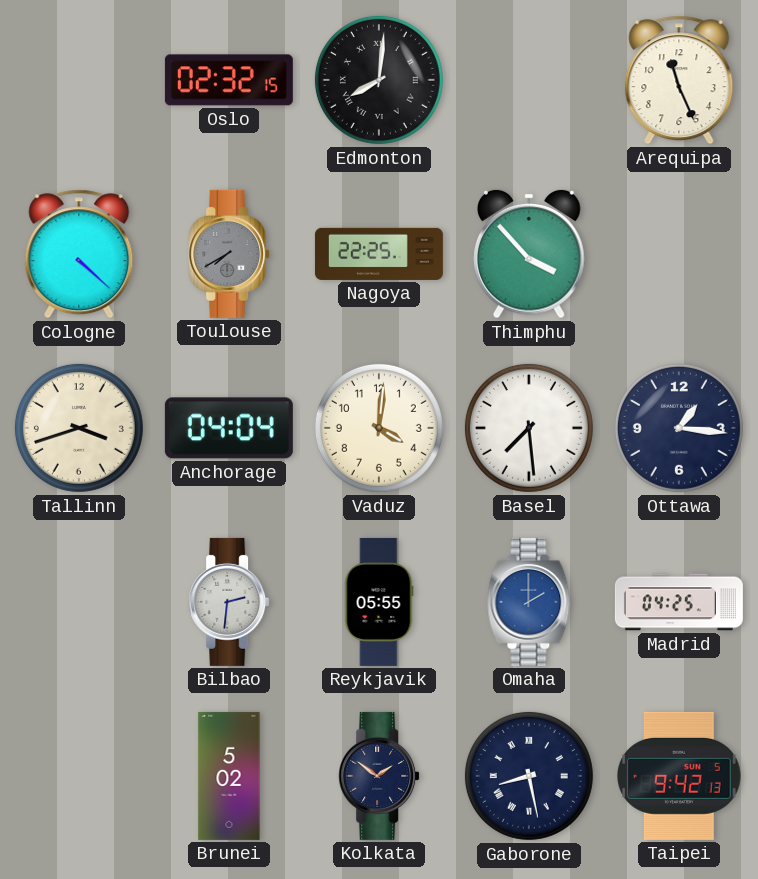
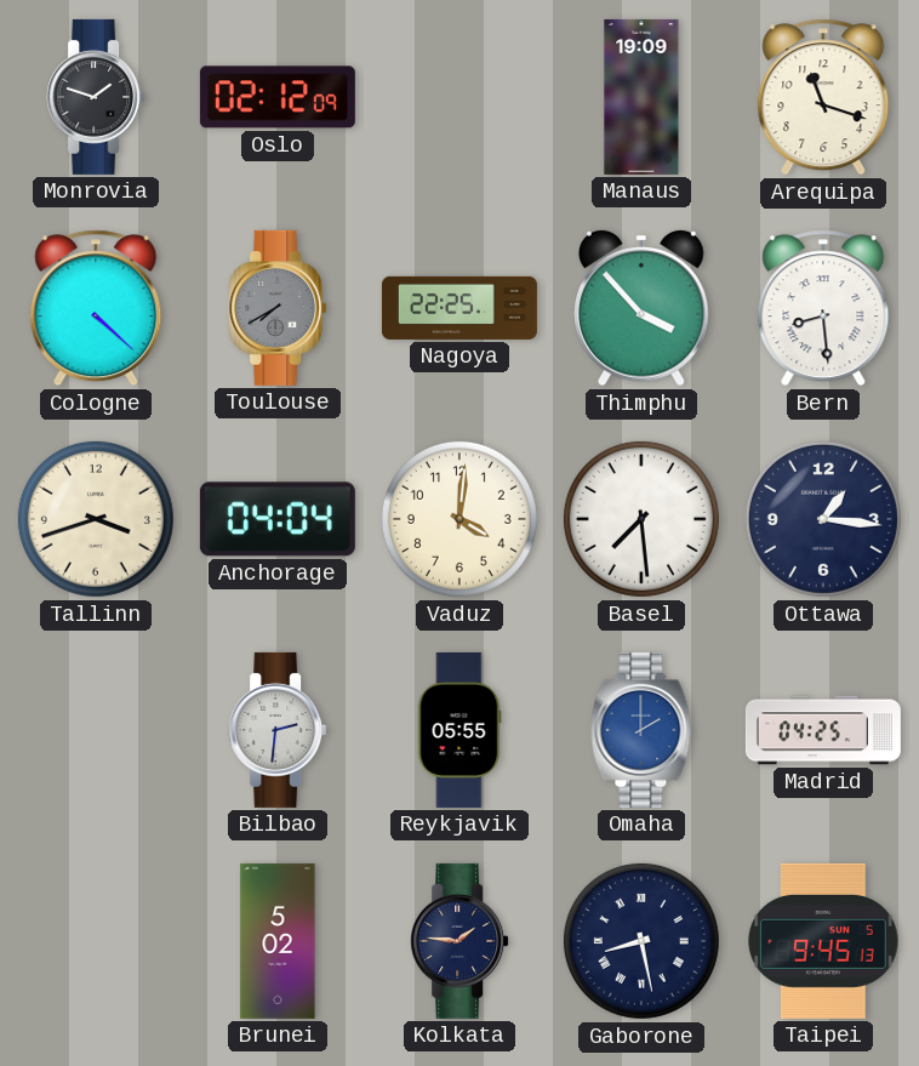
Monrovia: none -> 1:48 (96, 97)
Oslo: 02:32 -> 02:12 (278, 97)
Edmonton: 8:01 -> none (379, 80)
Manaus: none -> 19:09 (641, 97)
Arequipa: 11:26 -> 11:18 (823, 97)
Bern: none -> 8:29 (823, 308)
Kolkata: 1:51 -> 1:46 (459, 941)
Taipei: 9:42 -> 9:45 (823, 941)
